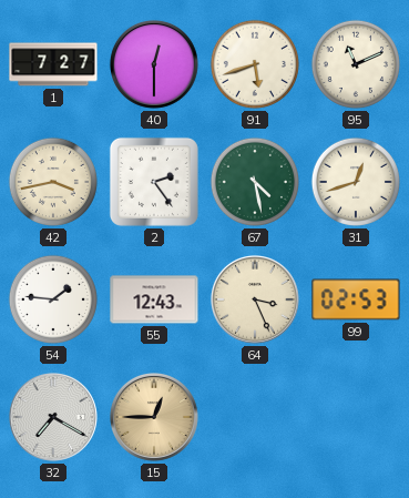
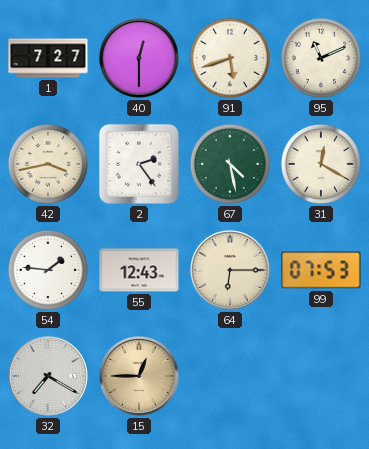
31: 12:42 -> 12:20 (321, 164)
64: 3:26 -> 6:15 (230, 270)
99: 02:53 -> 07:53 (321, 270)
